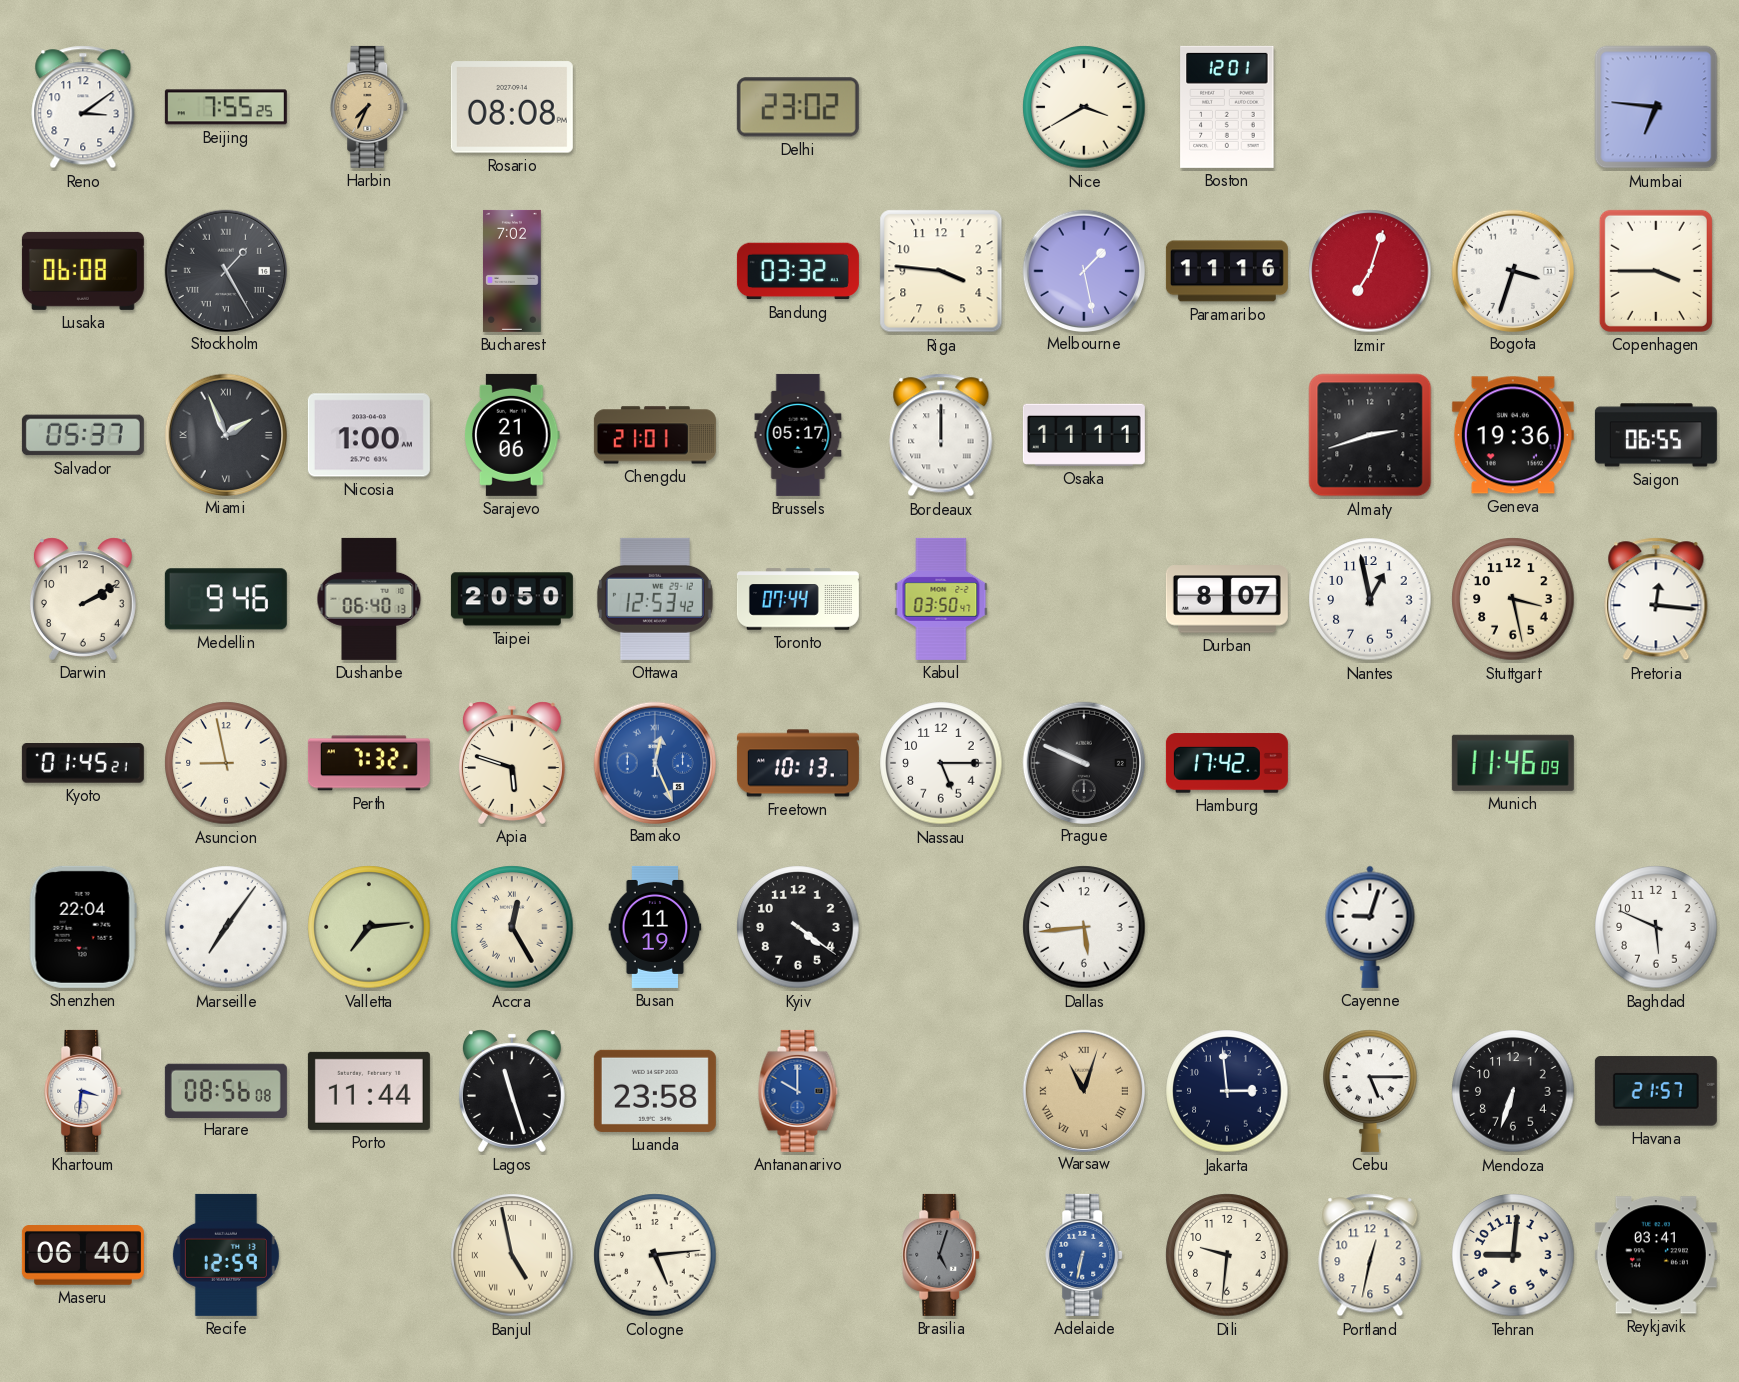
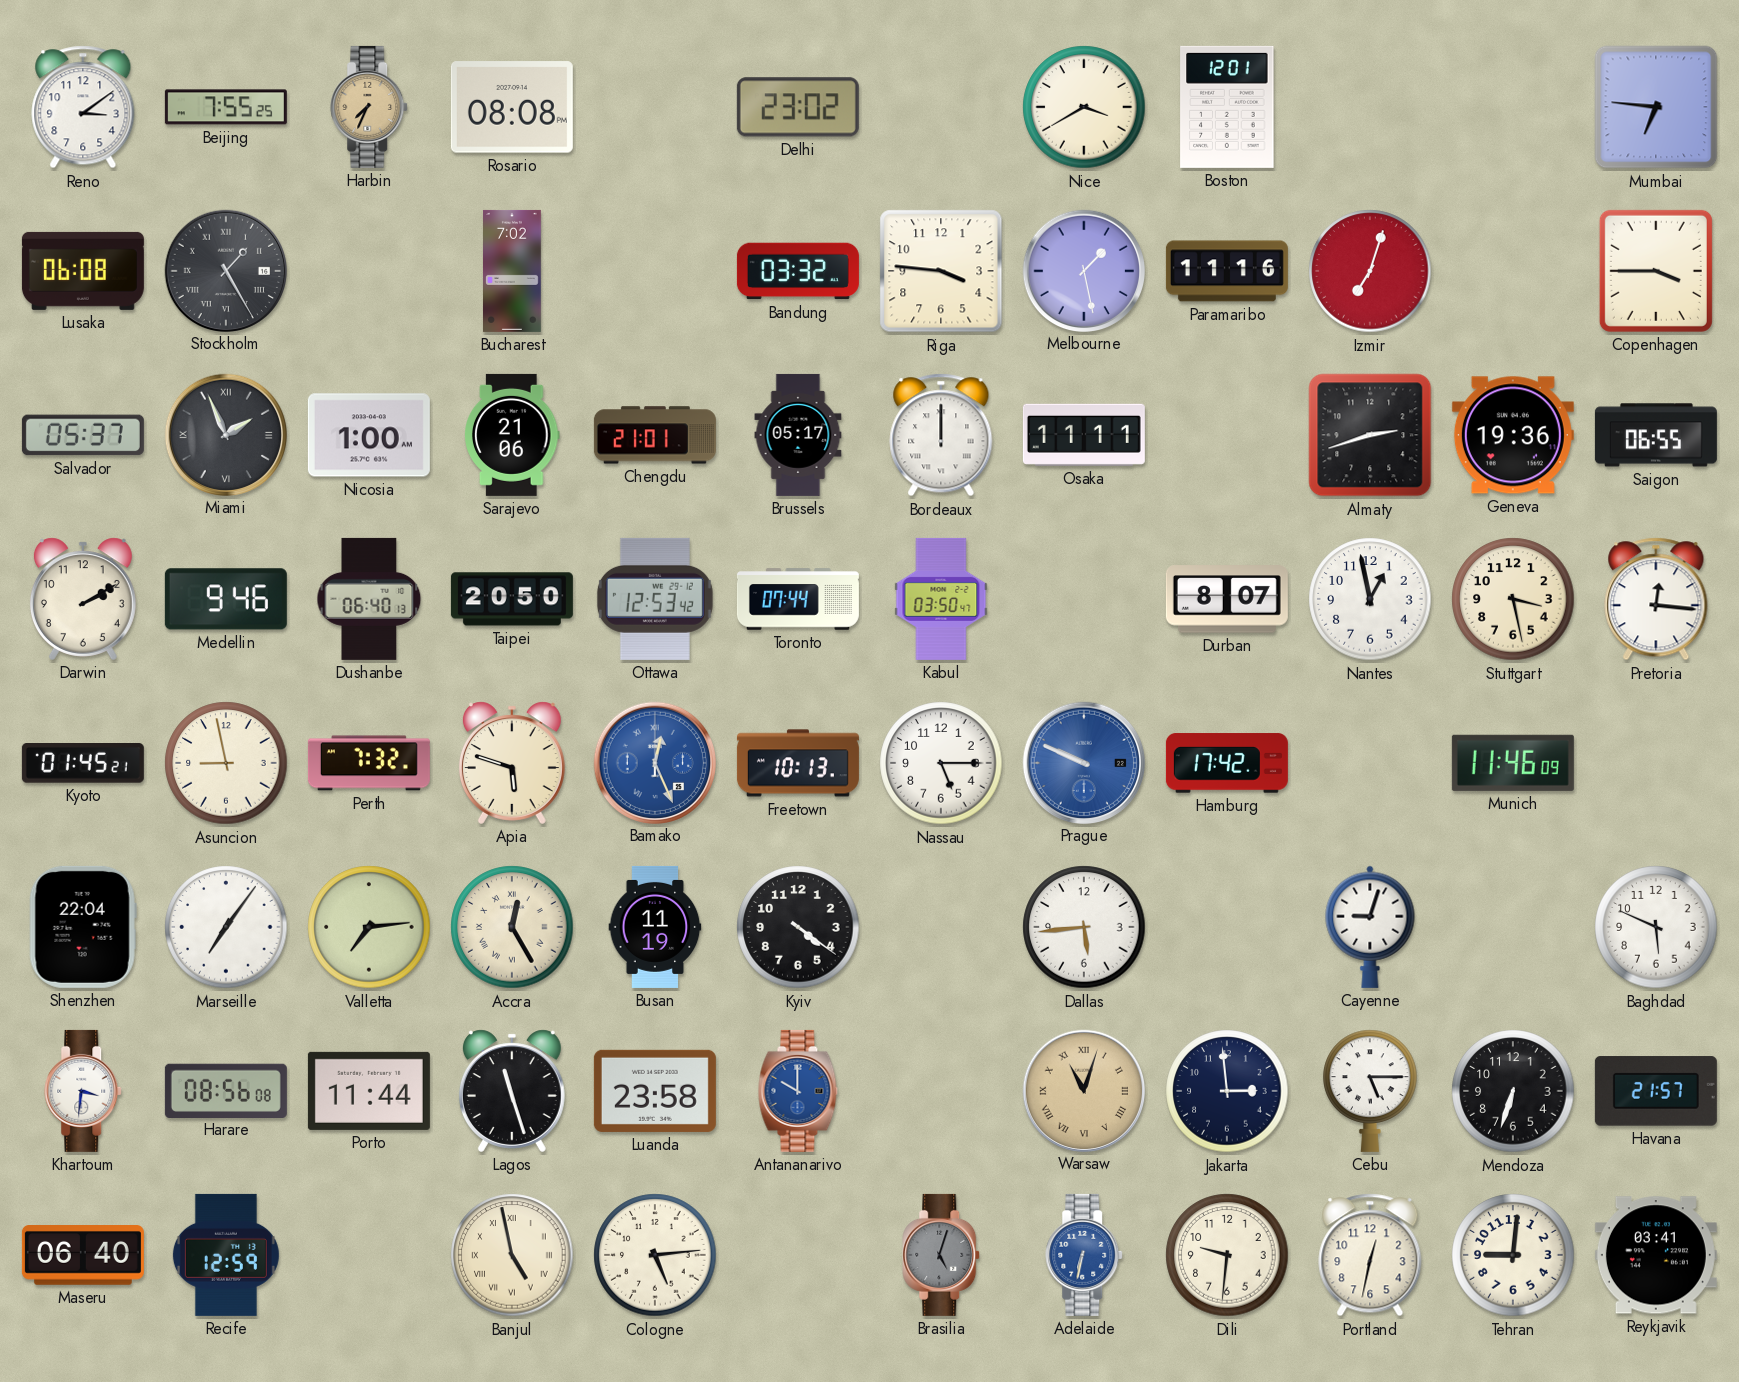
Bogota: 3:33 -> none (1512, 270)
Prague dial: black -> blue (1083, 762)
